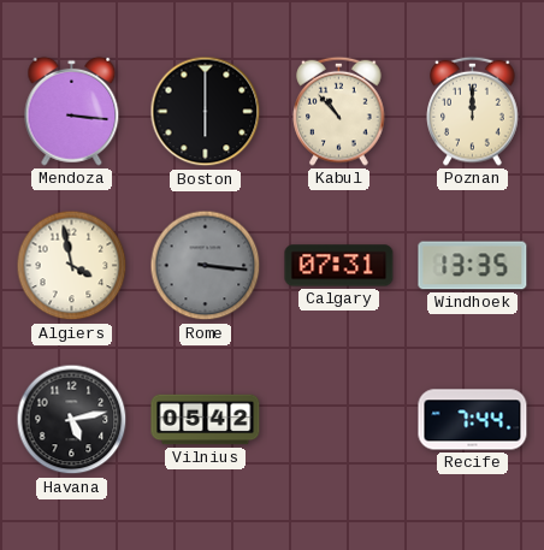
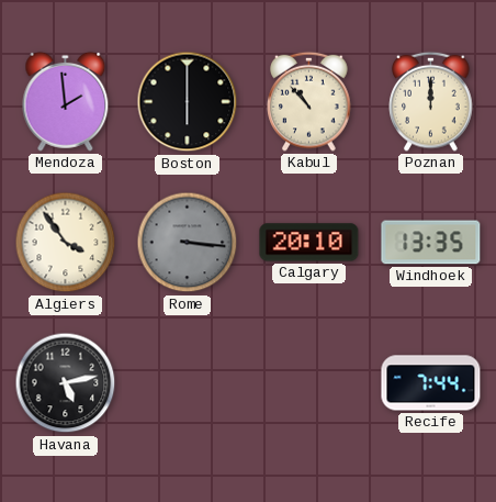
Mendoza: 3:16 -> 1:59 (66, 101)
Algiers: 3:58 -> 3:54 (66, 243)
Calgary: 07:31 -> 20:10 (309, 243)
Vilnius: 05:42 -> none (206, 420)
